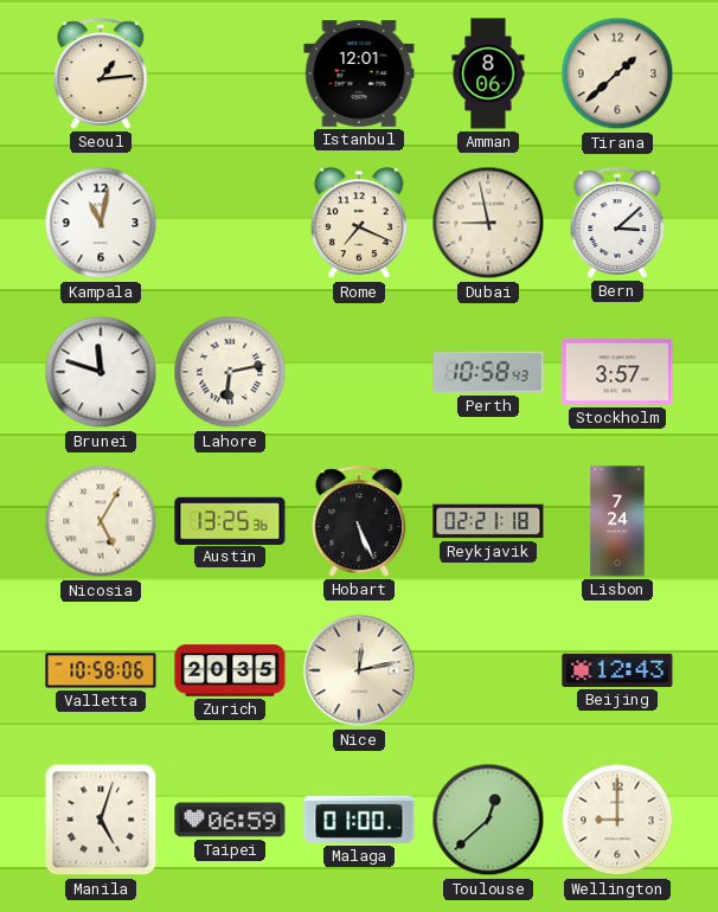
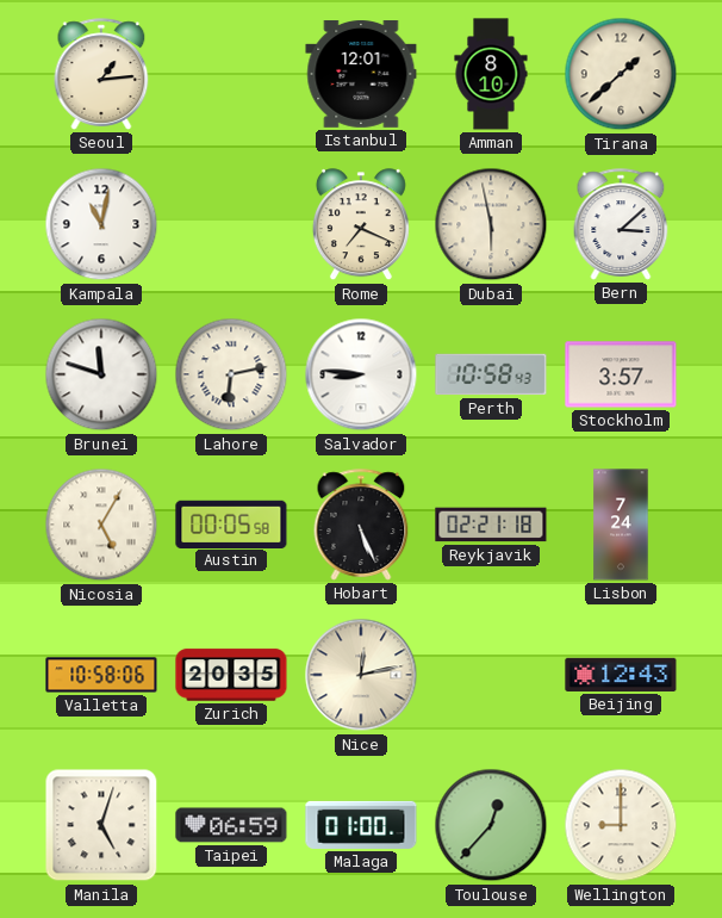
Amman: 8:06 -> 8:10 (491, 74)
Dubai: 8:58 -> 5:58 (491, 224)
Salvador: none -> 8:46 (361, 374)
Austin: 13:25 -> 00:05 (231, 523)
Toulouse: 12:38 -> 12:37 (491, 825)
